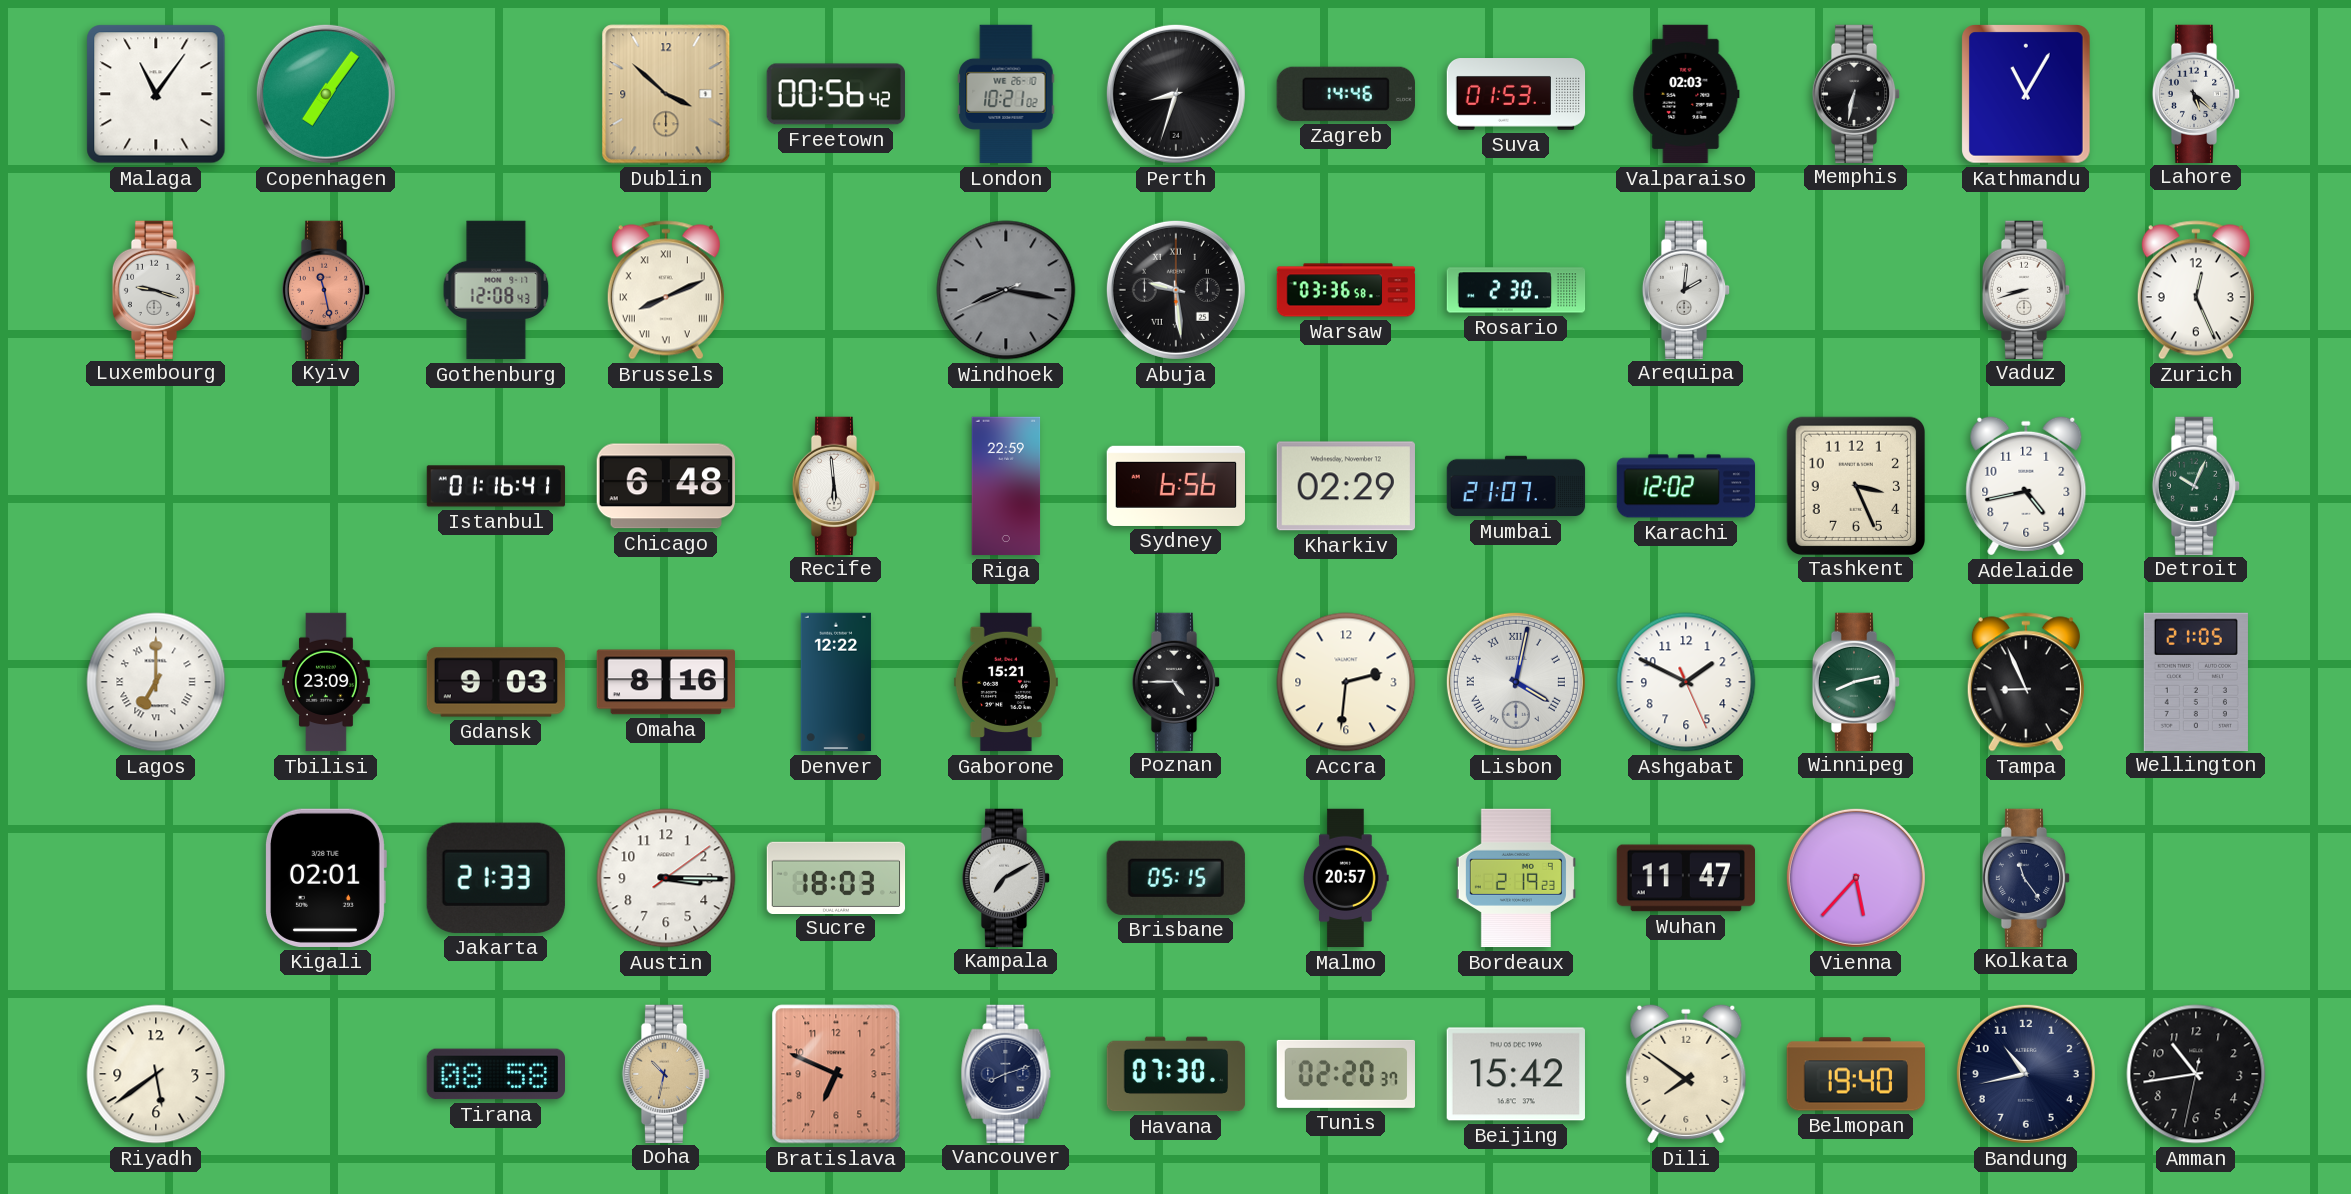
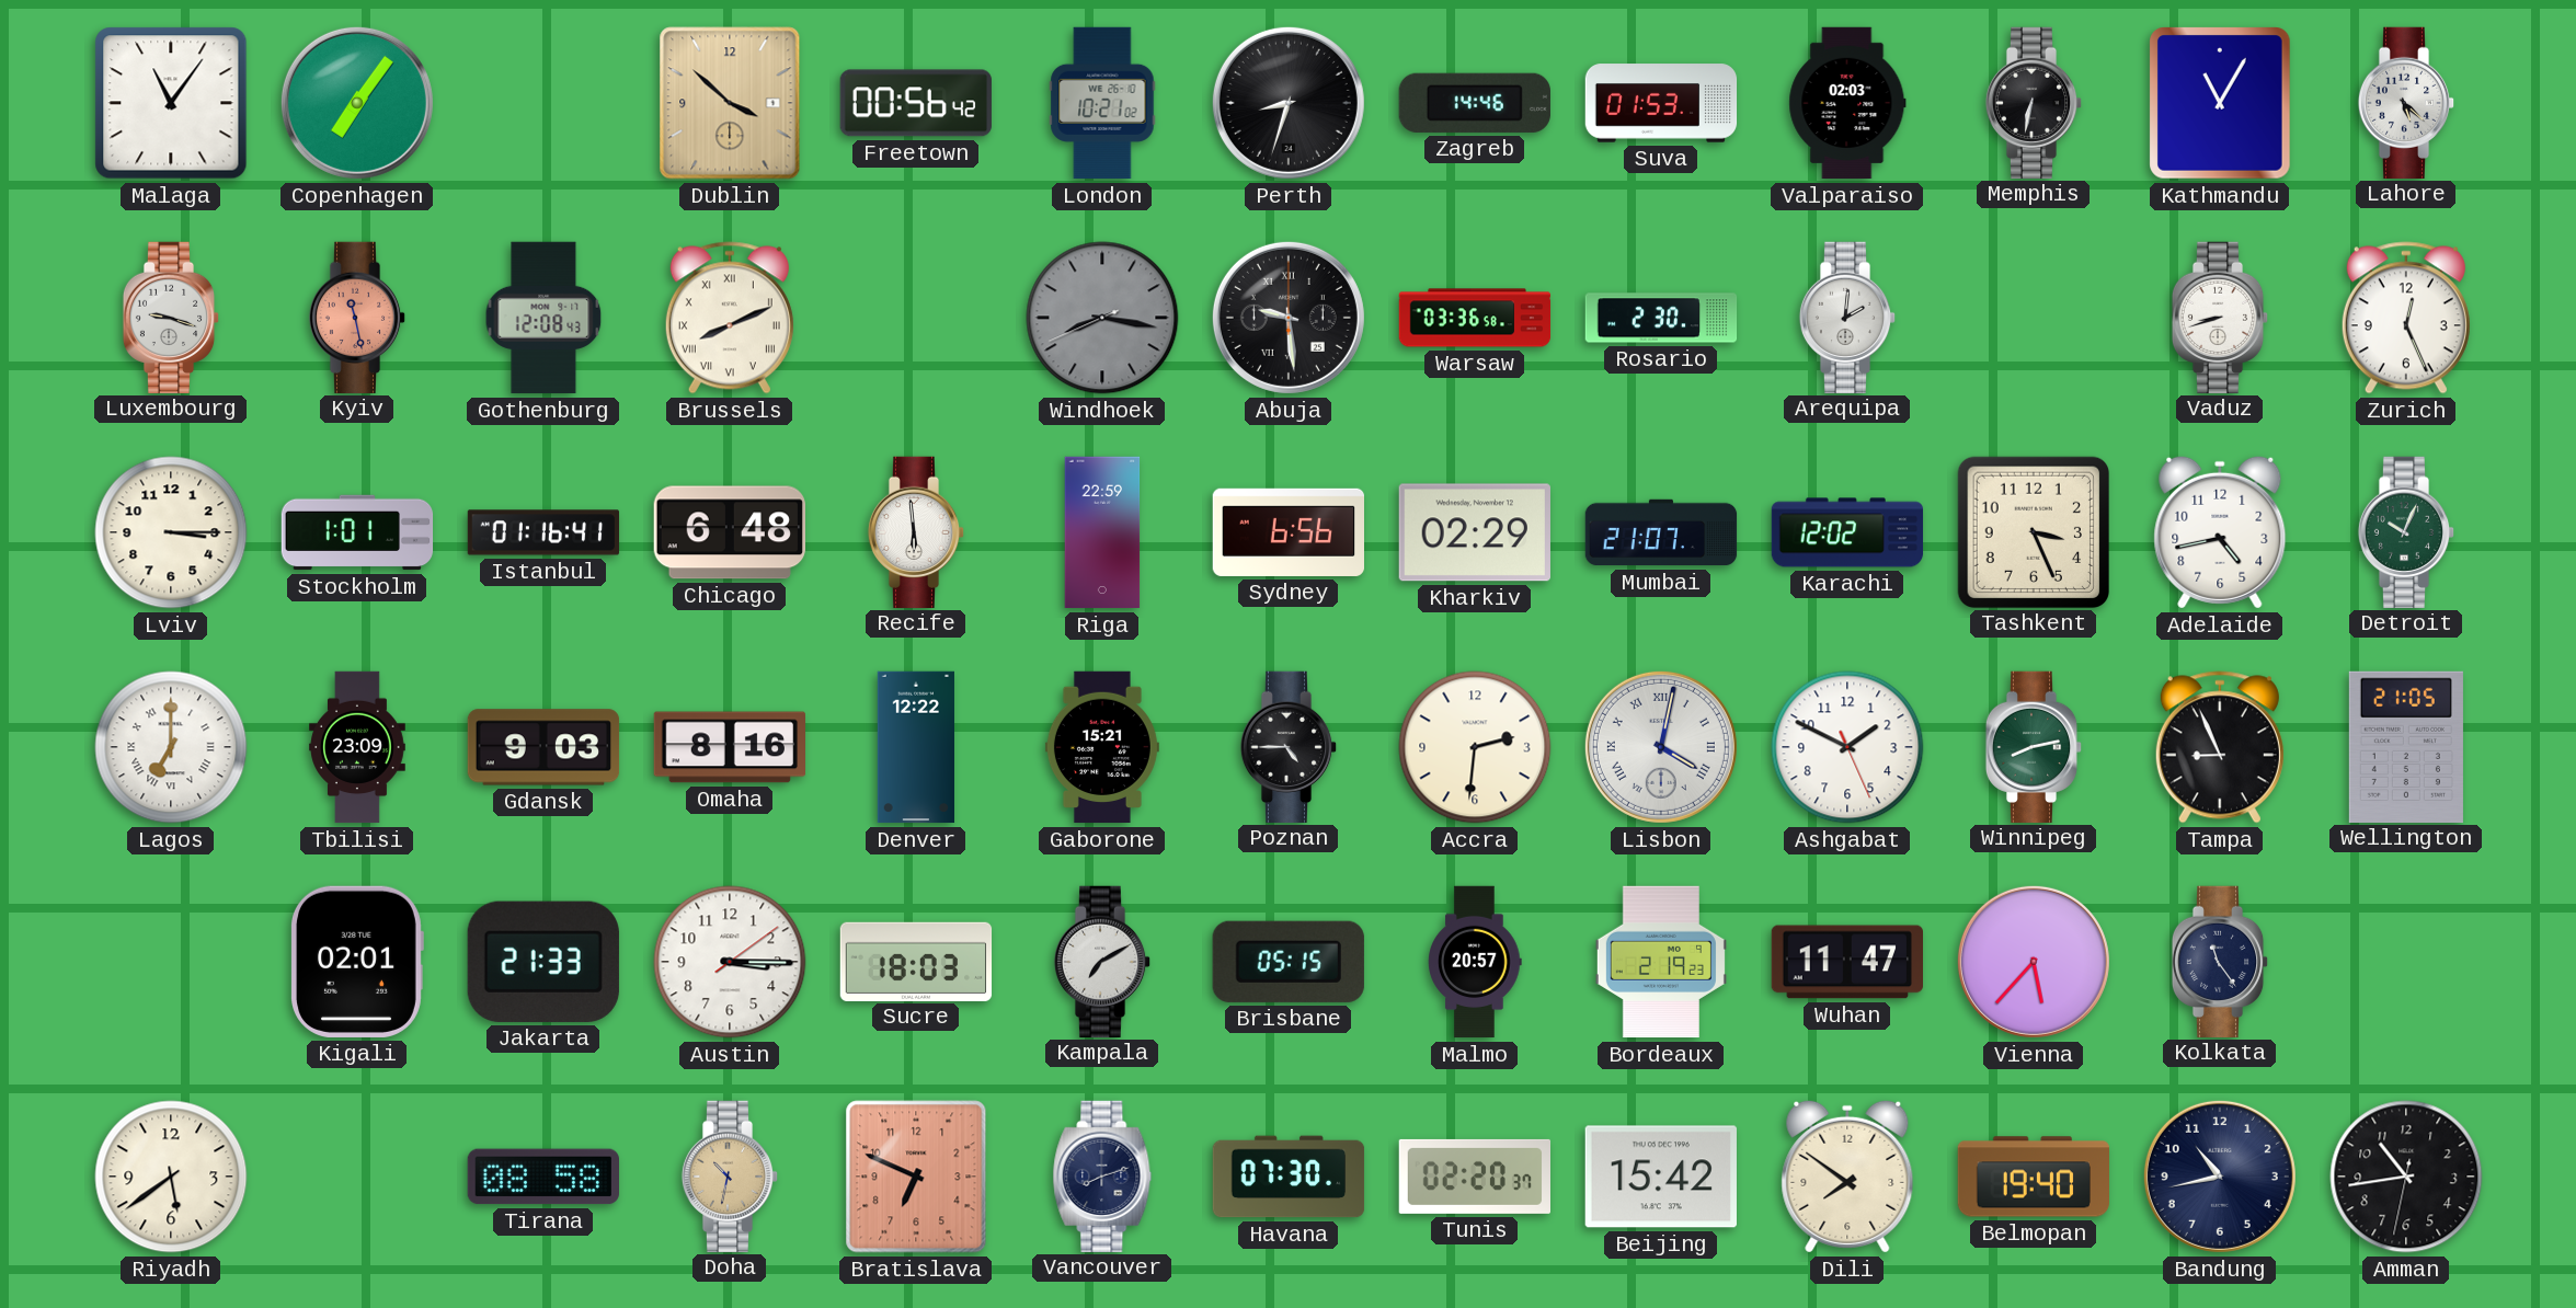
Lviv: none -> 3:15 (171, 532)
Stockholm: none -> 1:01 (357, 532)
